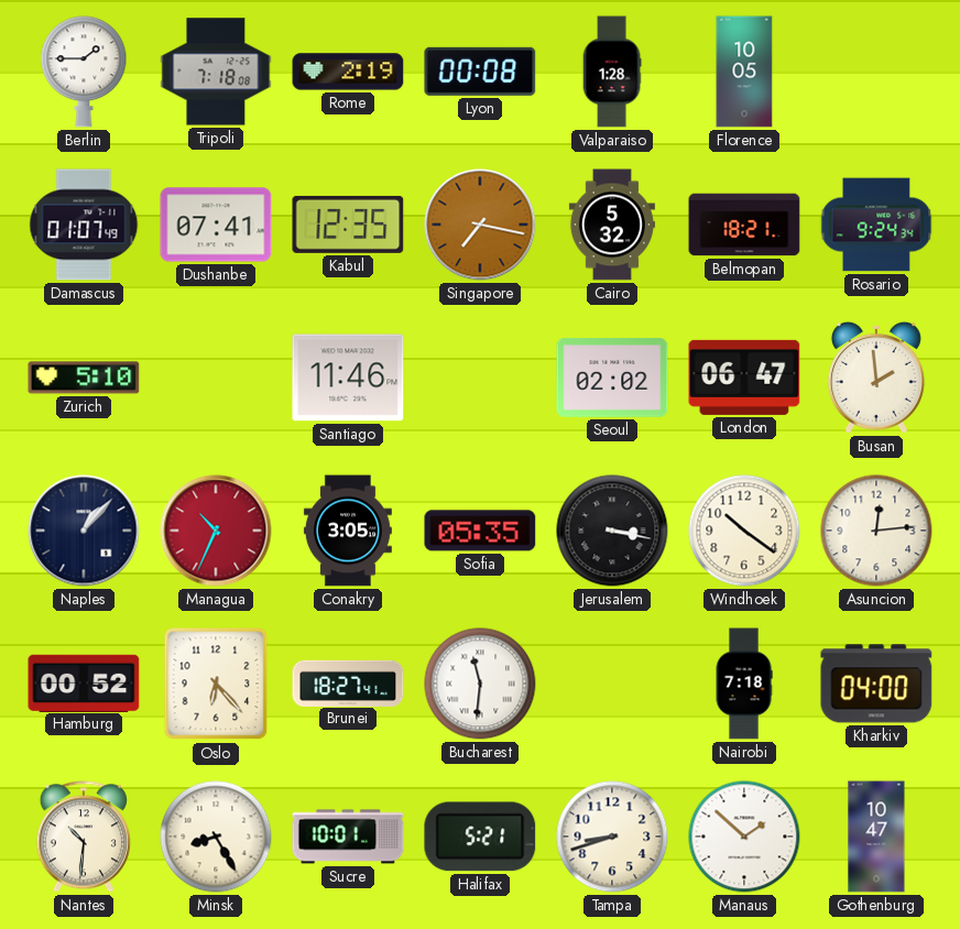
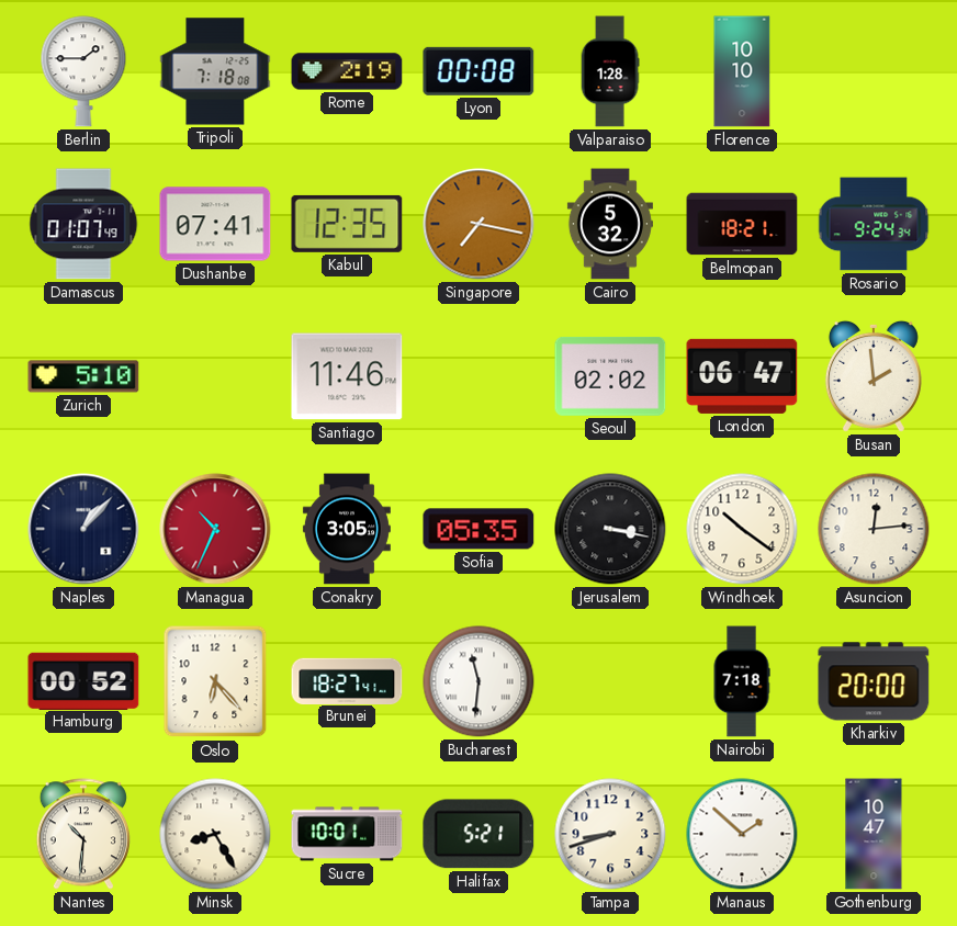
Florence: 10:05 -> 10:10 (742, 71)
Kharkiv: 04:00 -> 20:00 (874, 681)
